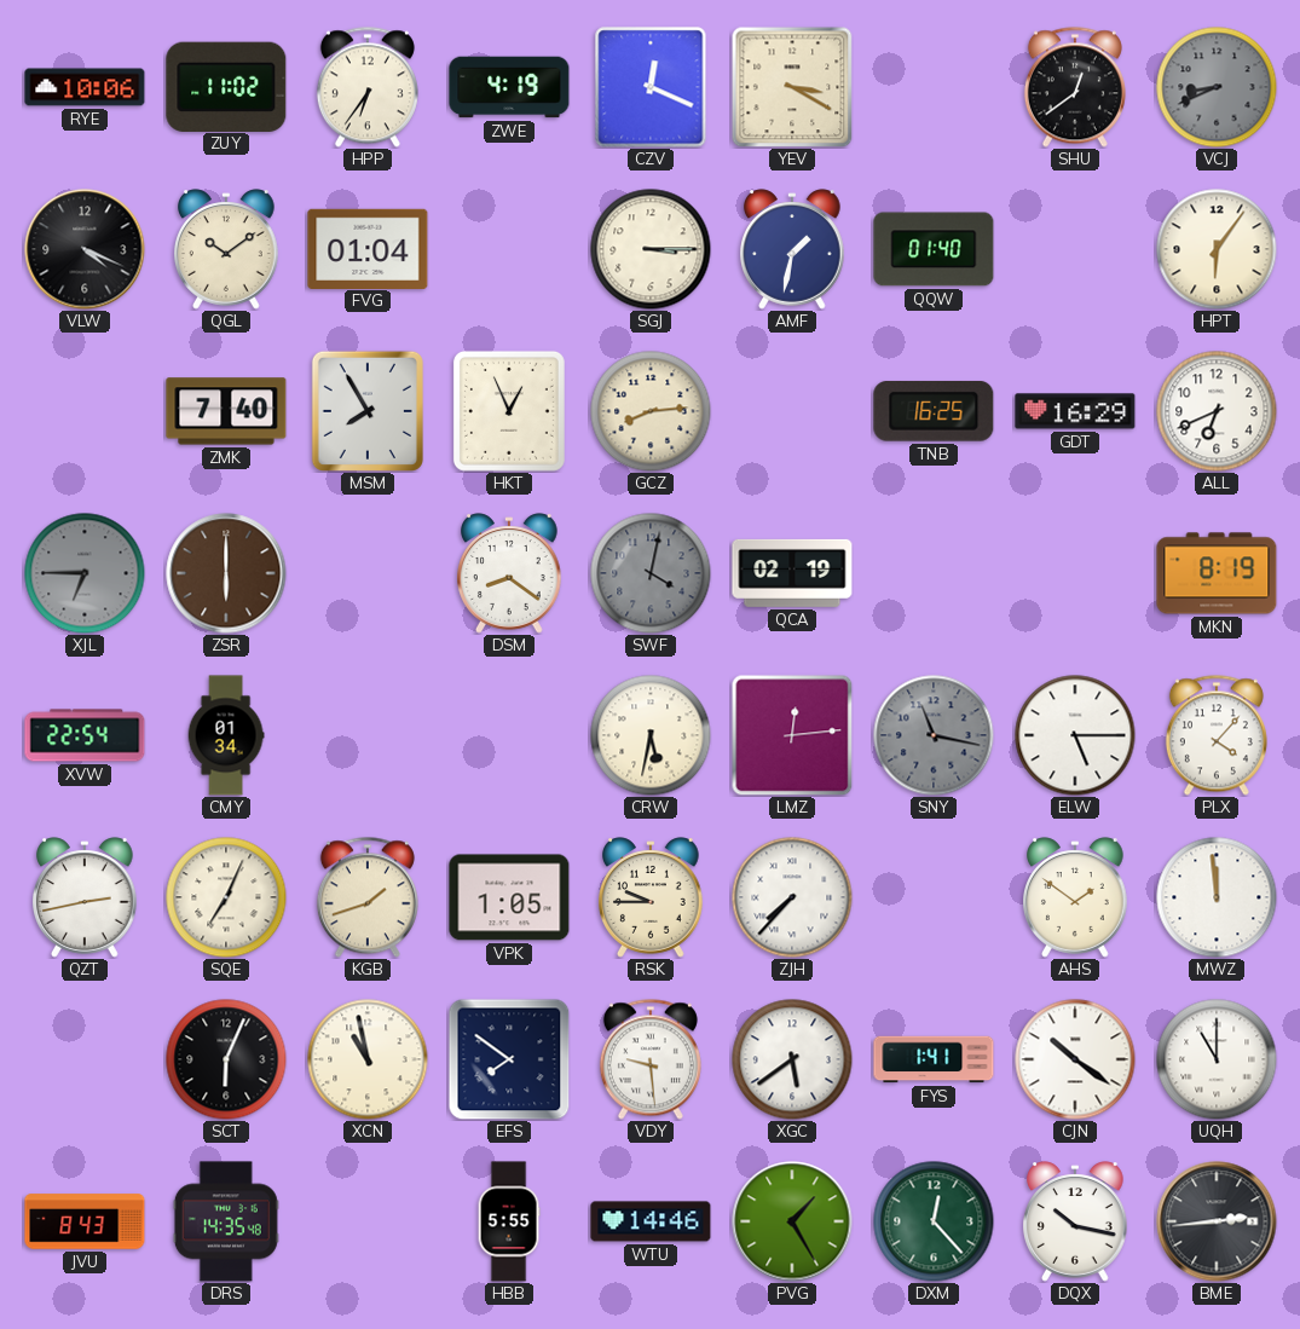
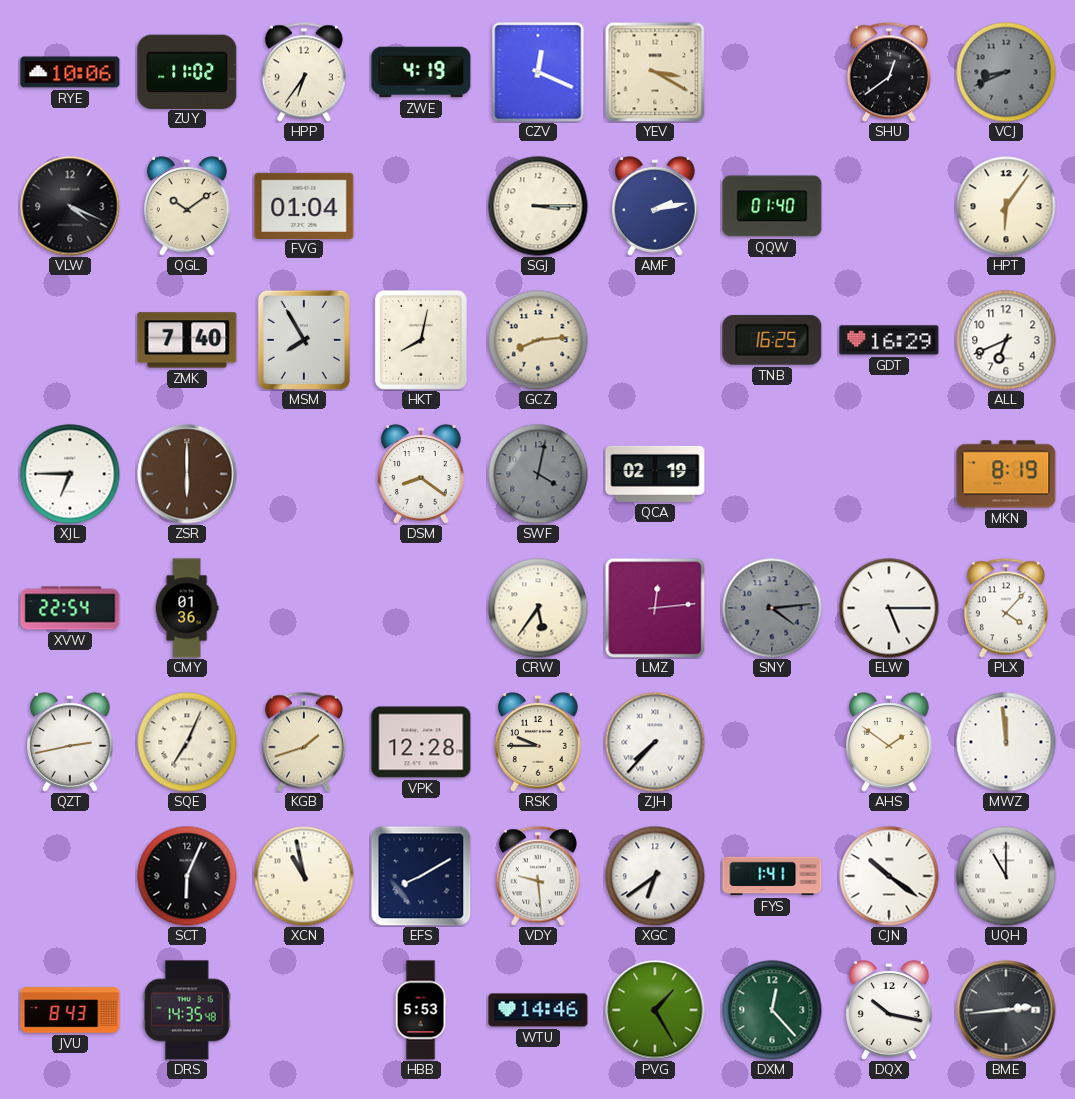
AMF: 1:32 -> 2:13 (656, 206)
HKT: 12:56 -> 8:02 (421, 340)
XJL dial: grey -> white (70, 474)
CMY: 01:34 -> 01:36 (187, 608)
CRW: 5:32 -> 5:36 (538, 608)
SNY: 11:17 -> 4:14 (772, 608)
VPK: 1:05 -> 12:28 (421, 742)
EFS: 7:51 -> 8:10 (421, 876)
XGC: 5:39 -> 6:39 (655, 876)
HBB: 5:55 -> 5:53 (421, 1010)
